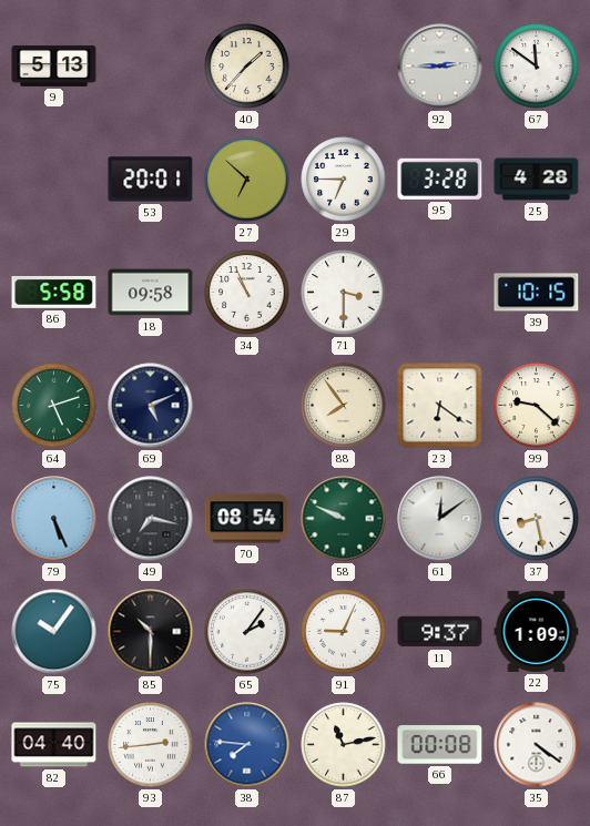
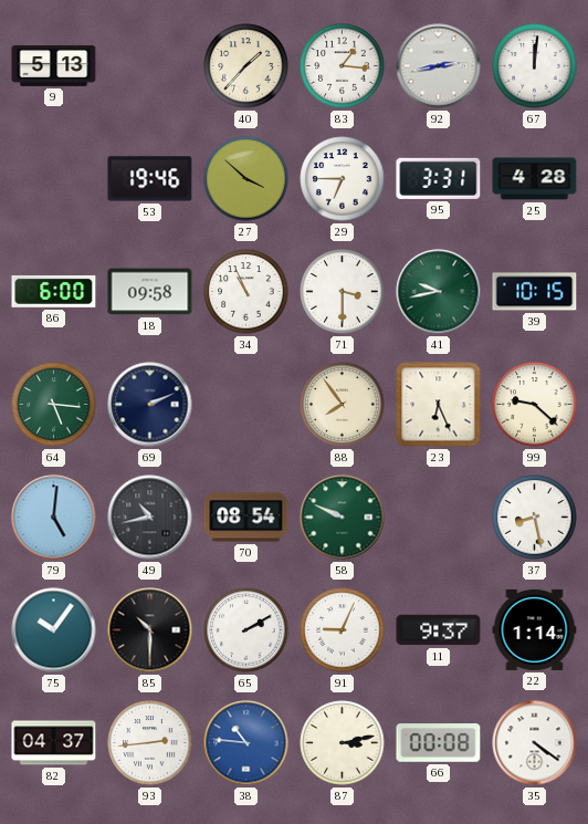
83: none -> 1:16 (343, 66)
92: 2:45 -> 2:43 (439, 66)
67: 11:51 -> 12:01 (535, 66)
53: 20:01 -> 19:46 (150, 179)
27: 6:52 -> 3:52 (246, 179)
95: 3:28 -> 3:31 (439, 178)
86: 5:58 -> 6:00 (54, 291)
41: none -> 9:43 (439, 292)
64: 5:12 -> 5:16 (54, 405)
69: 5:11 -> 2:11 (150, 405)
23: 6:21 -> 6:26 (439, 405)
79: 5:26 -> 5:01 (54, 518)
49: 7:17 -> 10:43 (150, 518)
61: 12:09 -> none (440, 519)
65: 2:06 -> 2:10 (246, 630)
22: 1:09 -> 1:14 (535, 629)
82: 04:40 -> 04:37 (54, 743)
38: 7:46 -> 10:46 (246, 743)
87: 11:13 -> 3:13 (343, 743)
